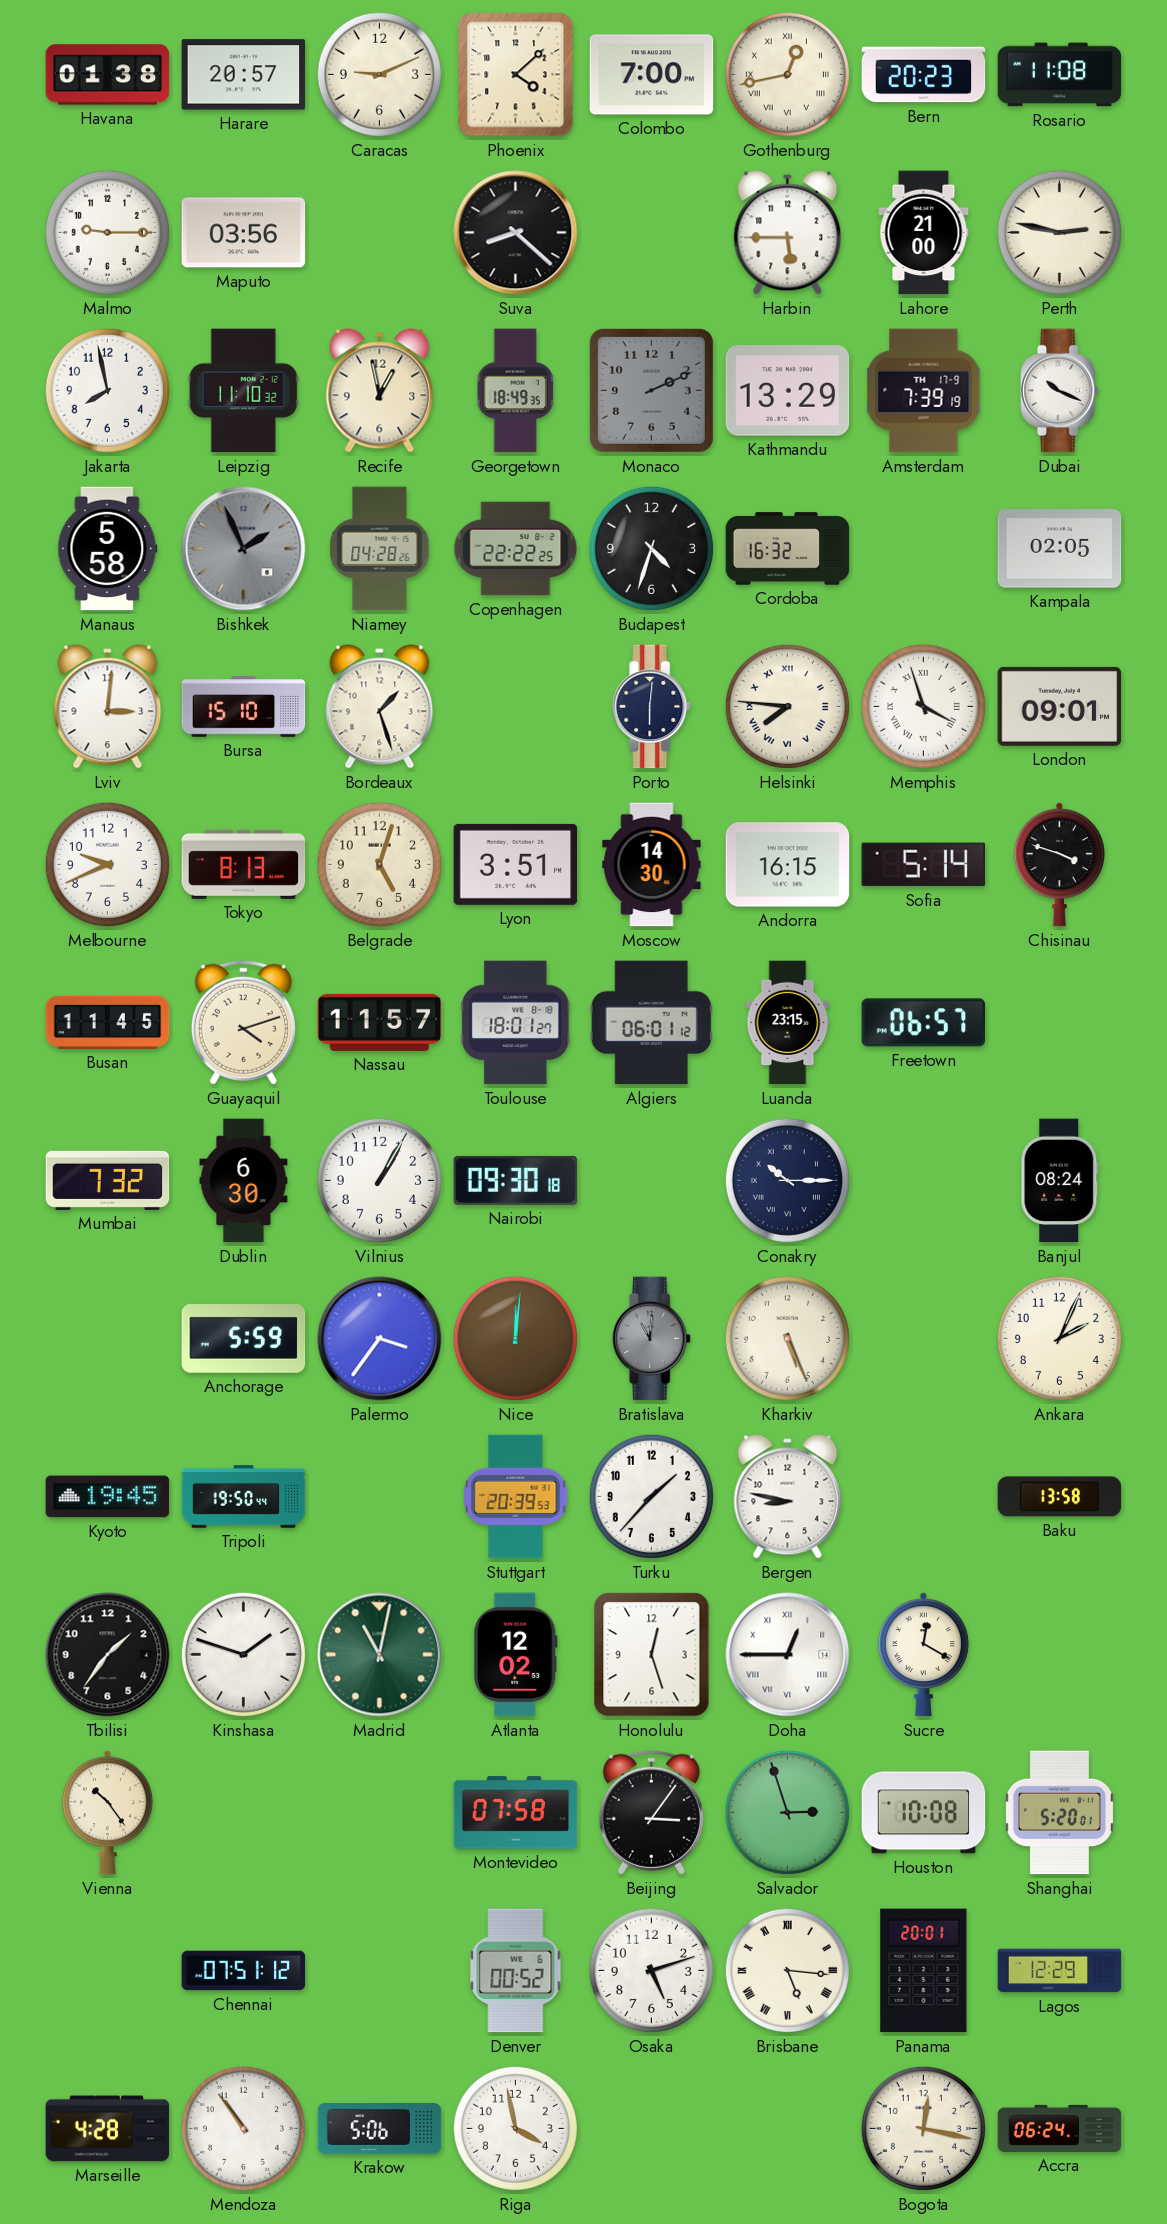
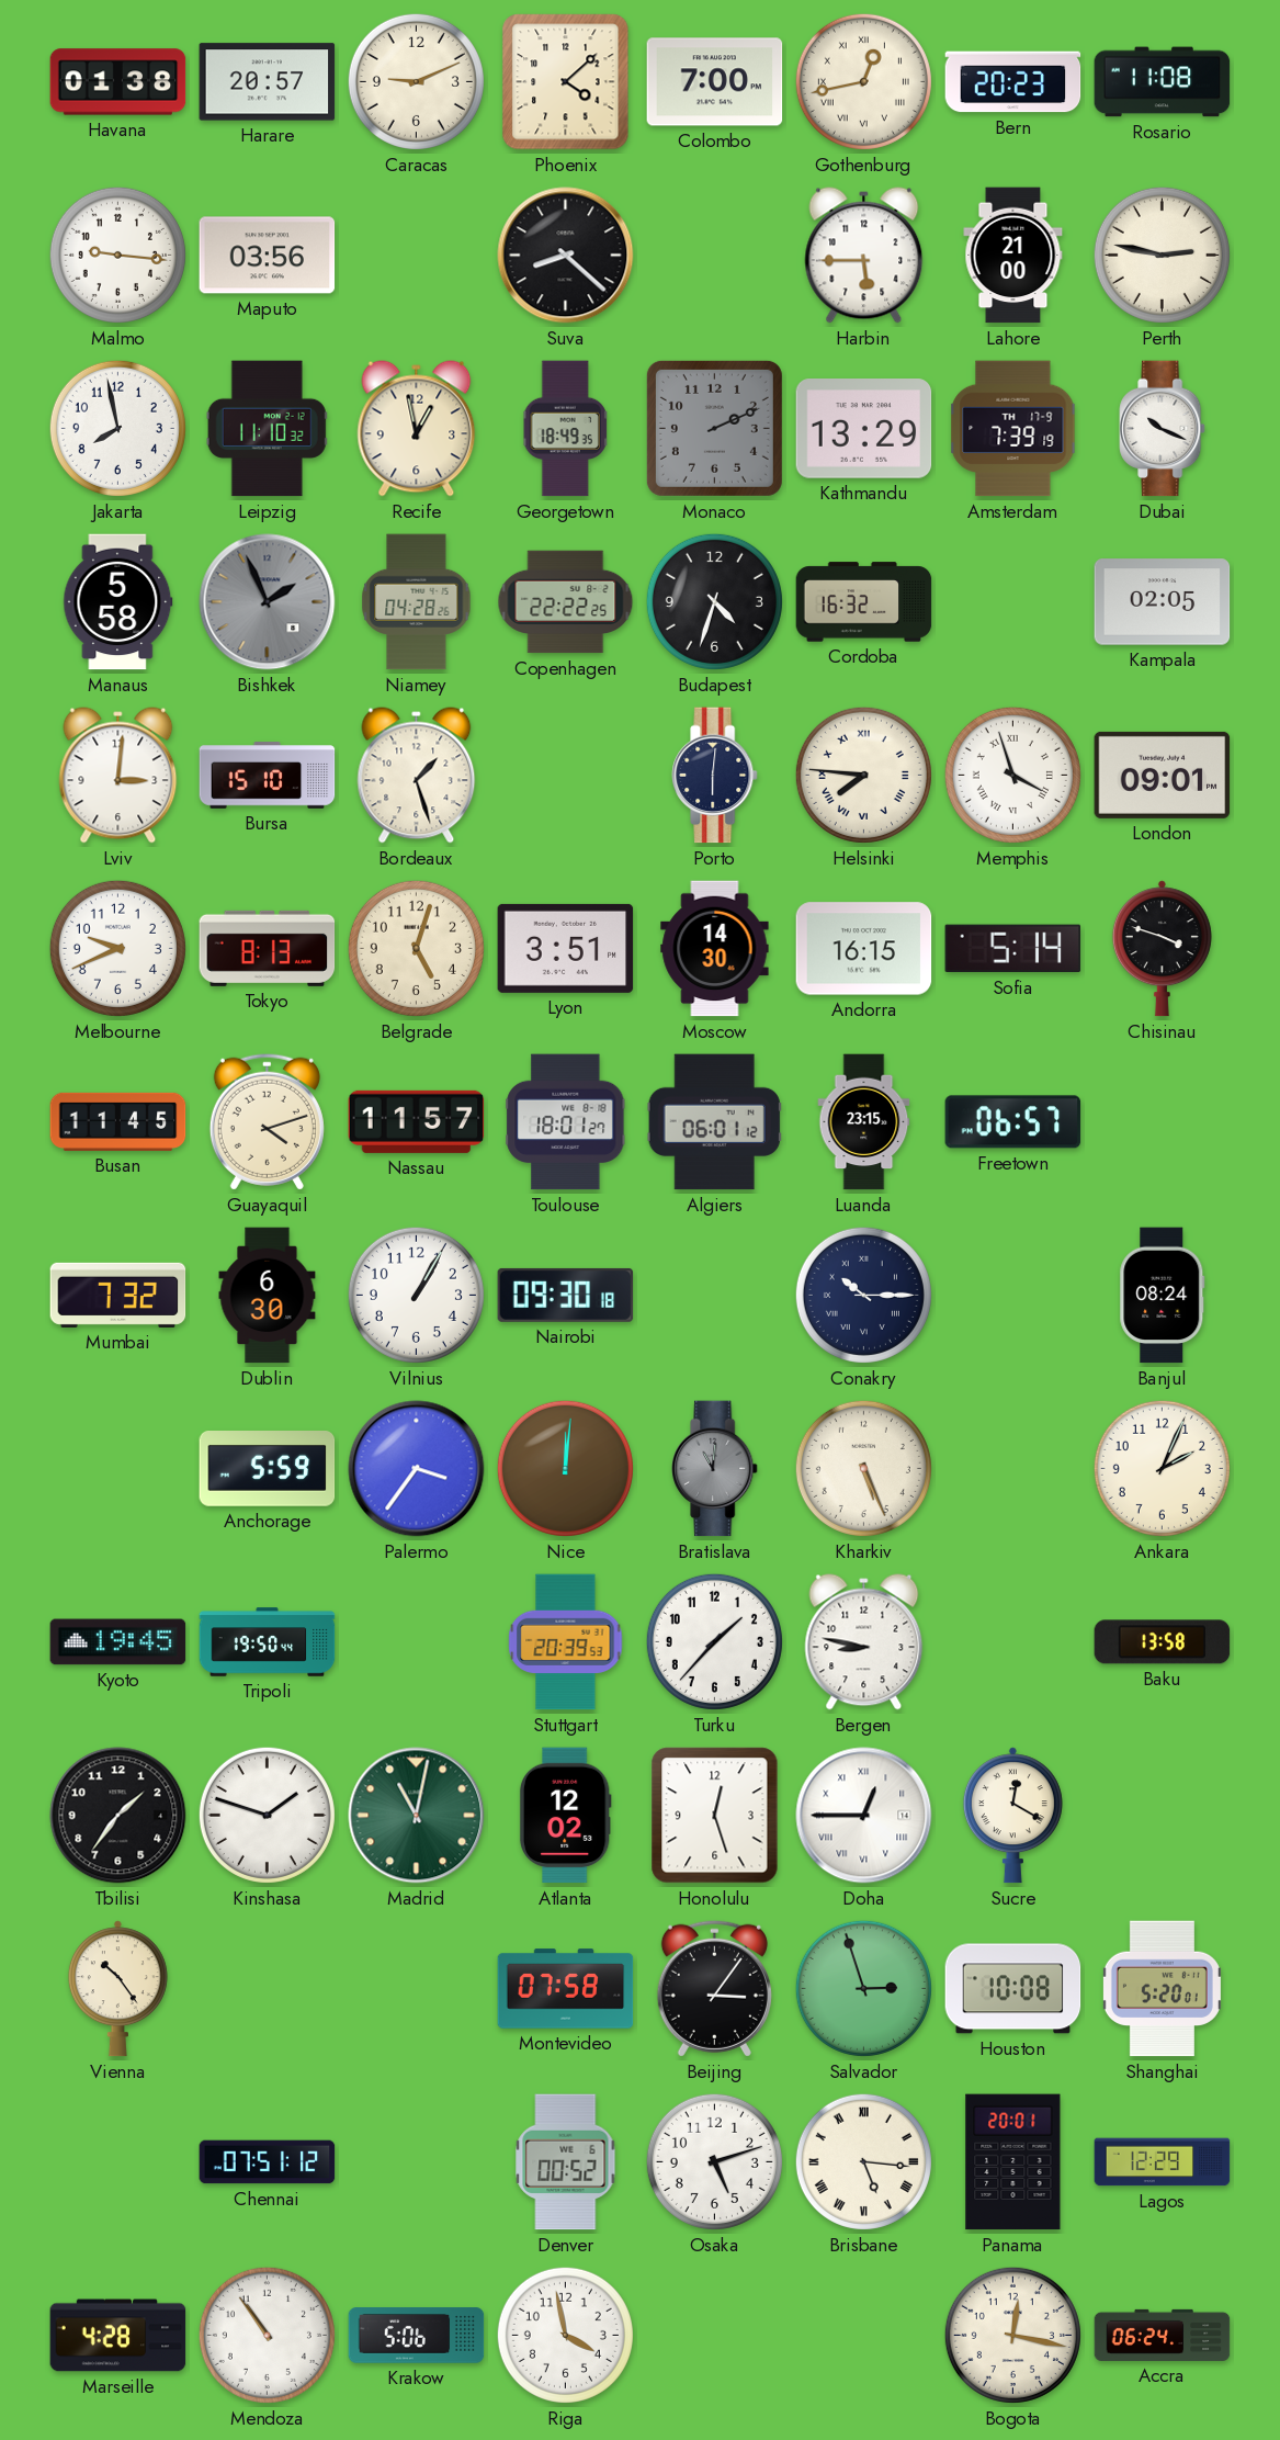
Malmo: 9:15 -> 9:16 (117, 255)
